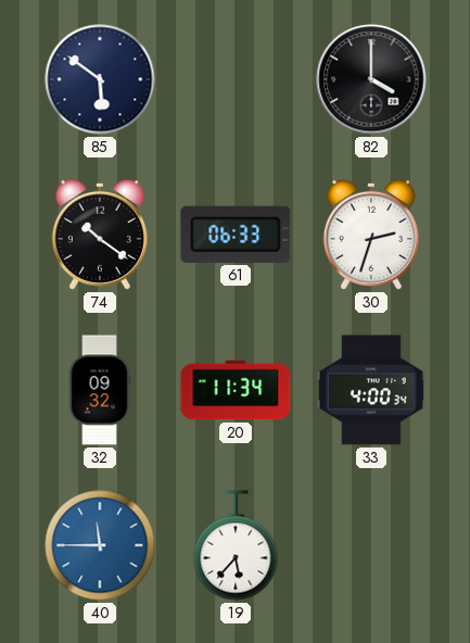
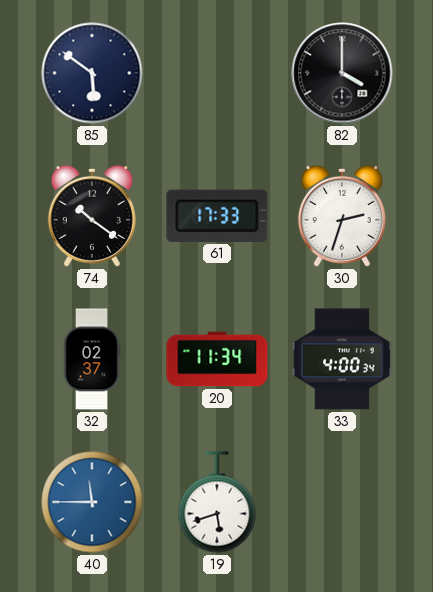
61: 06:33 -> 17:33 (217, 216)
32: 09:32 -> 02:37 (92, 359)
19: 5:37 -> 5:42 (217, 502)
